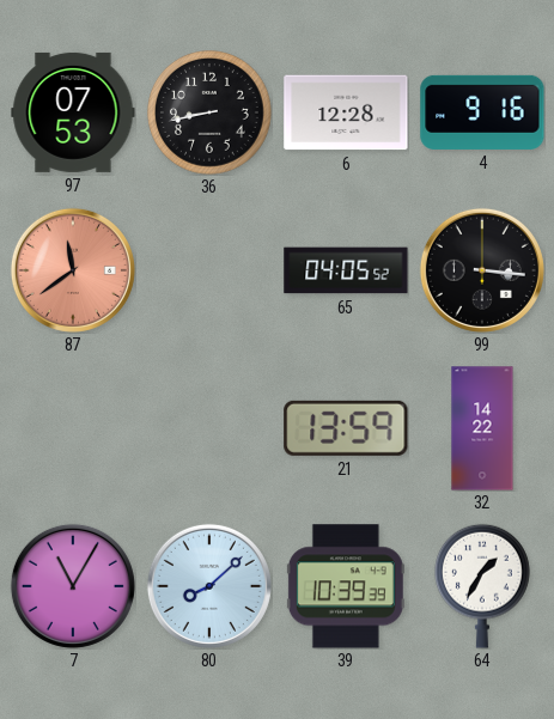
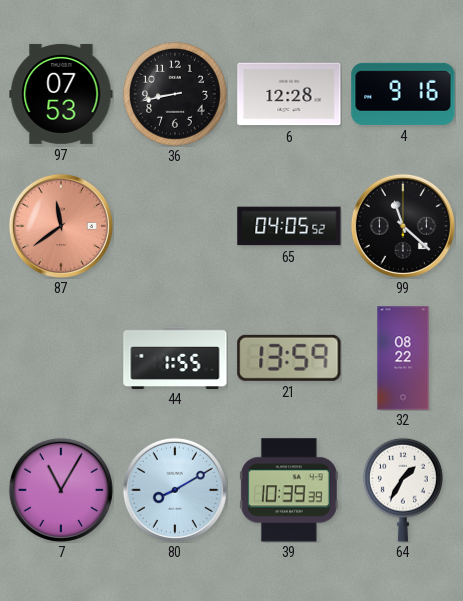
99: 3:16 -> 11:22 (403, 226)
44: none -> 1:55 (175, 357)
32: 14:22 -> 08:22 (403, 358)
80: 8:08 -> 8:10 (175, 490)
